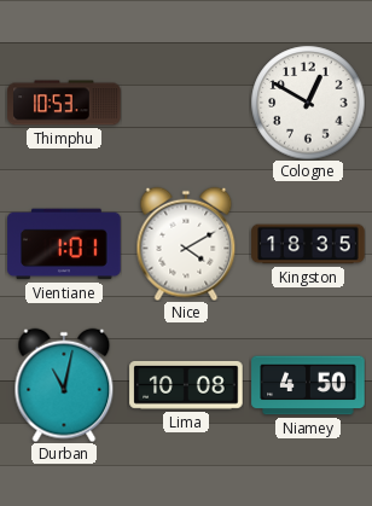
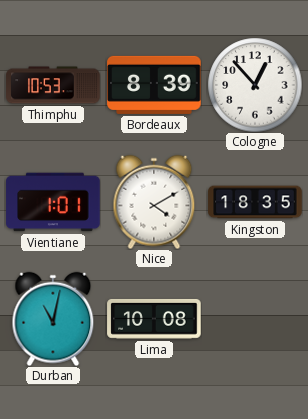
Bordeaux: none -> 8:39 (154, 85)
Cologne: 12:50 -> 12:53 (255, 85)
Niamey: 4:50 -> none (308, 385)
